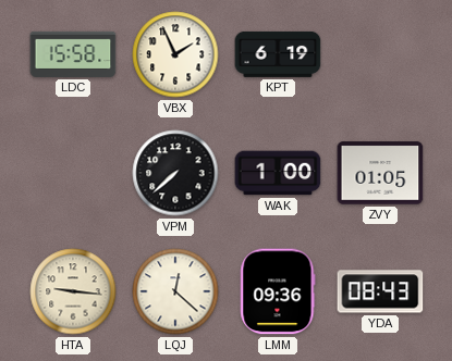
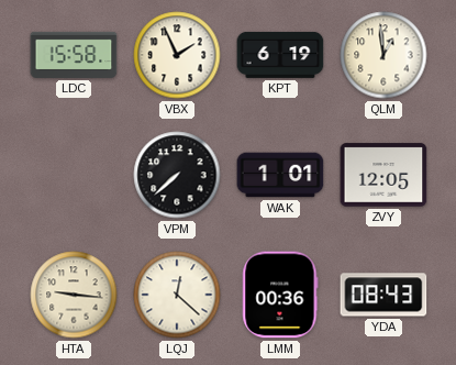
QLM: none -> 12:59 (383, 55)
WAK: 1:00 -> 1:01 (280, 175)
ZVY: 01:05 -> 12:05 (383, 175)
LMM: 09:36 -> 00:36 (280, 295)
